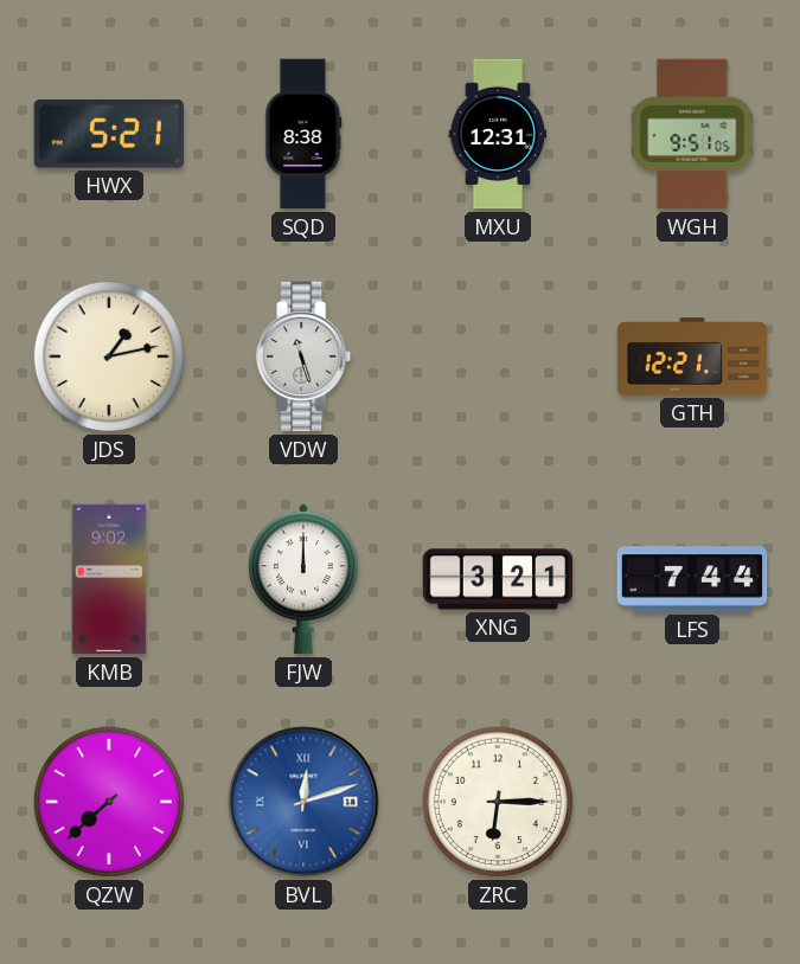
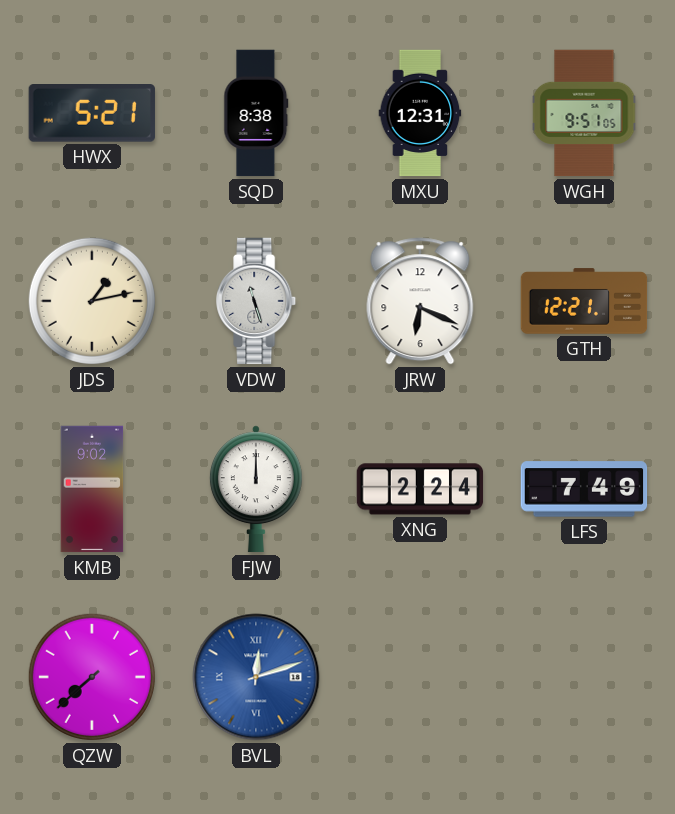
JRW: none -> 6:19 (420, 301)
XNG: 3:21 -> 2:24 (420, 489)
LFS: 7:44 -> 7:49 (584, 489)
ZRC: 6:15 -> none (498, 802)
